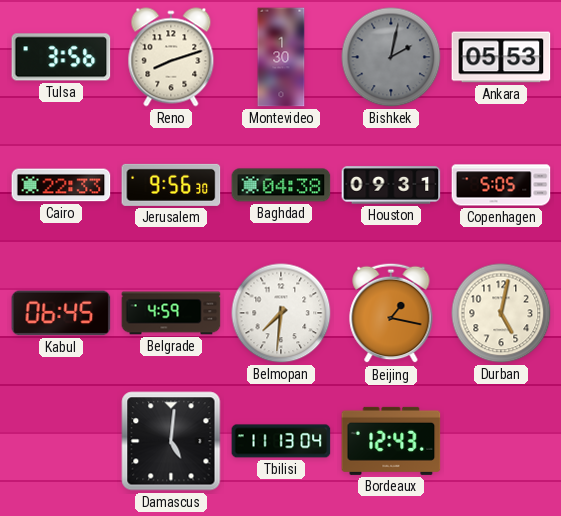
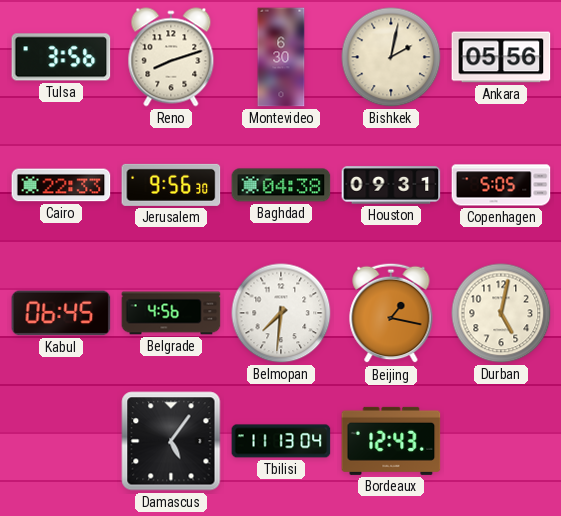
Montevideo: 1:30 -> 6:30 (281, 57)
Bishkek dial: grey -> cream (391, 57)
Ankara: 05:53 -> 05:56 (501, 57)
Belgrade: 4:59 -> 4:56 (171, 313)
Damascus: 5:01 -> 5:06 (171, 441)
